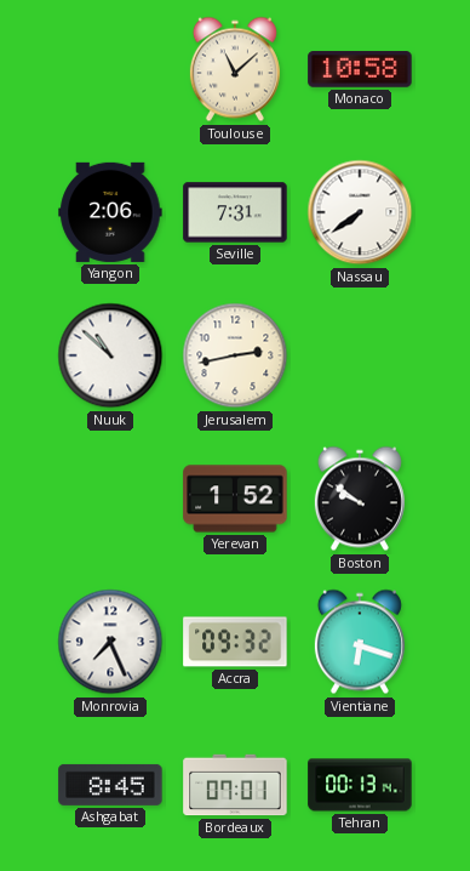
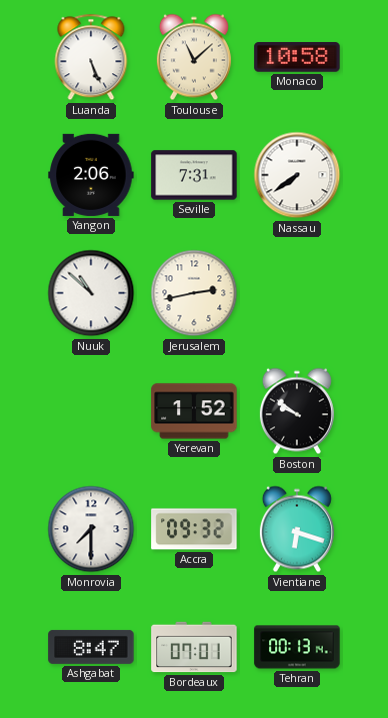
Luanda: none -> 5:26 (91, 57)
Monrovia: 7:26 -> 7:30 (91, 529)
Ashgabat: 8:45 -> 8:47 (91, 647)
